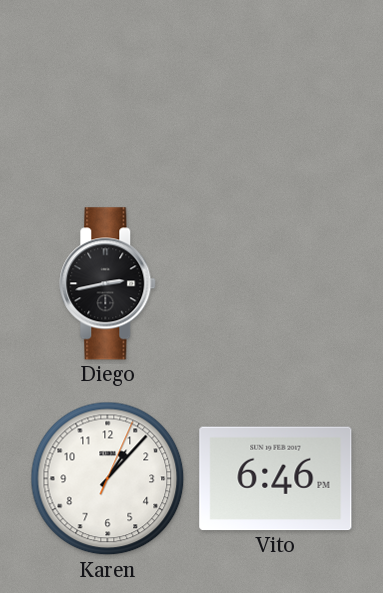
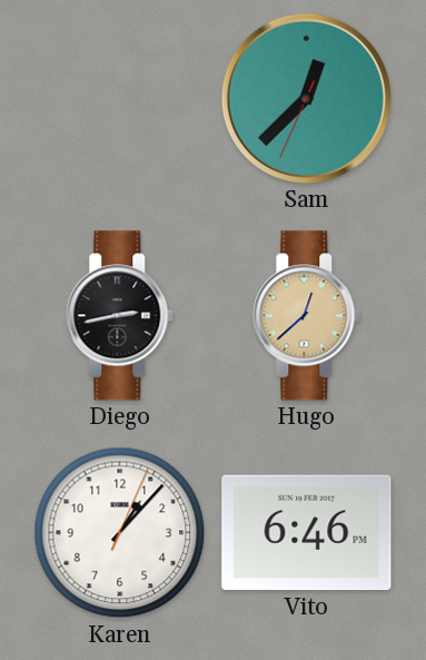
Sam: none -> 12:37 (306, 98)
Hugo: none -> 12:38 (307, 316)
